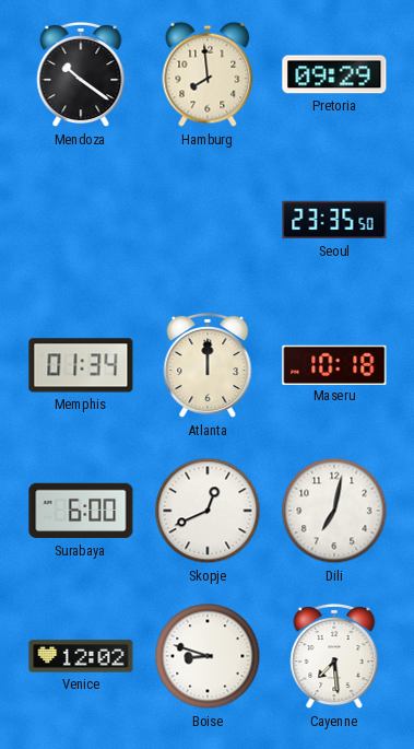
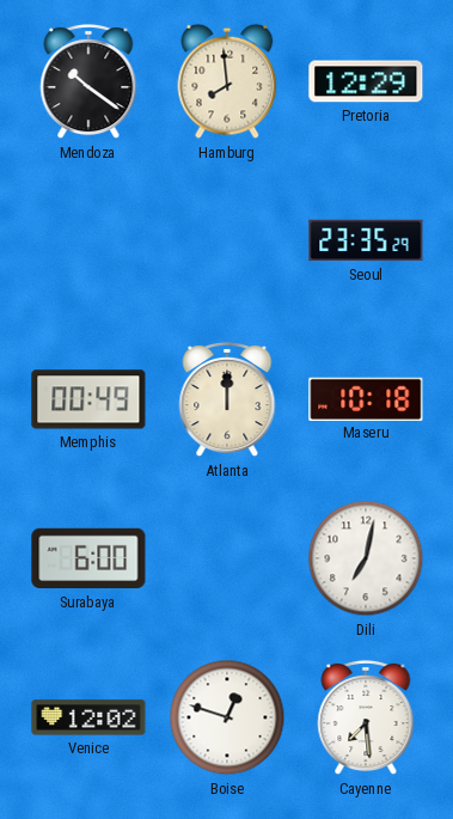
Pretoria: 09:29 -> 12:29 (366, 81)
Seoul: 23:35:50 -> 23:35:29 (366, 240)
Memphis: 01:34 -> 00:49 (88, 399)
Skopje: 12:41 -> none (208, 511)
Boise: 8:48 -> 12:48 (227, 717)
